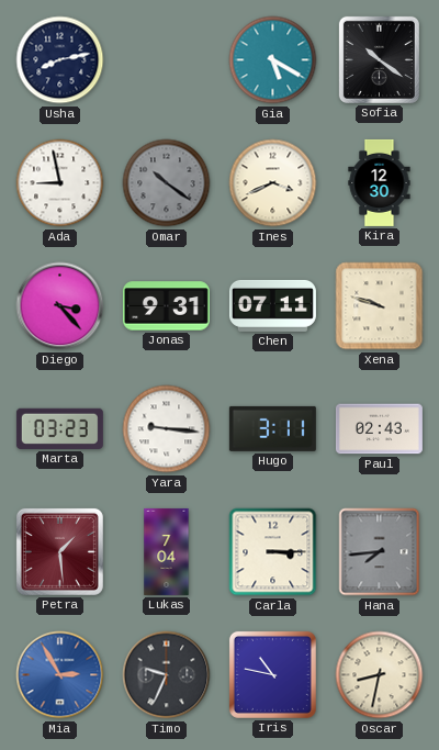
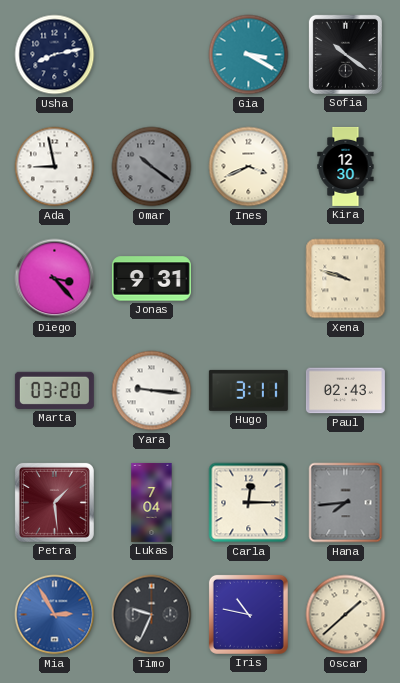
Gia: 5:20 -> 3:20 (249, 55)
Chen: 07:11 -> none (272, 305)
Marta: 03:23 -> 03:20 (54, 390)
Carla: 3:15 -> 12:15 (249, 503)
Oscar: 8:32 -> 1:38 (346, 615)
